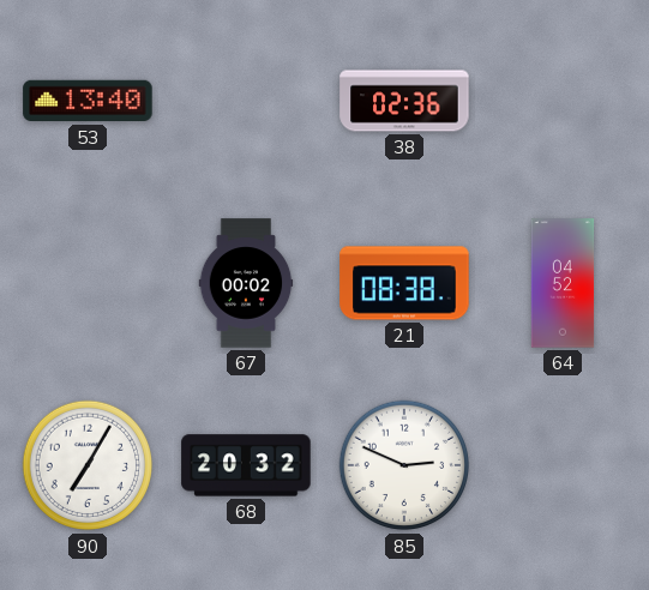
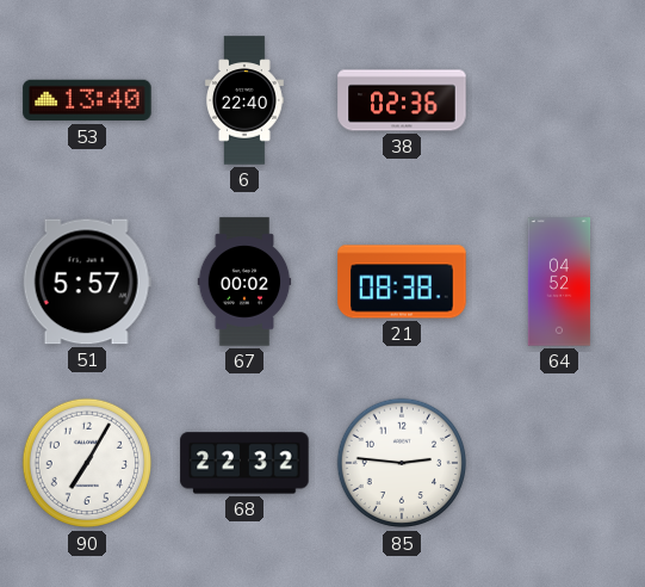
6: none -> 22:40 (246, 100)
51: none -> 5:57 (87, 282)
68: 20:32 -> 22:32 (244, 463)
85: 2:49 -> 2:46 (402, 463)
